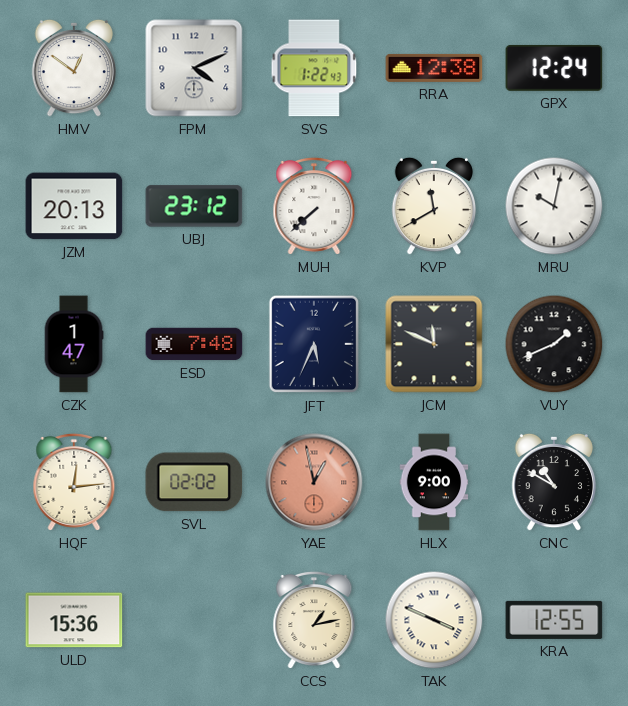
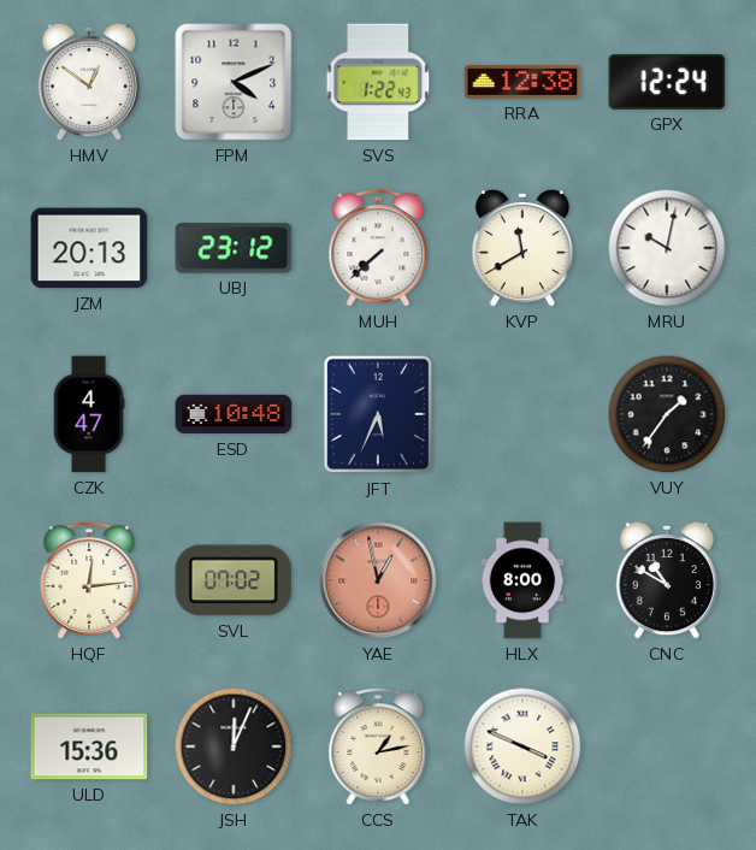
CZK: 1:47 -> 4:47 (89, 414)
ESD: 7:48 -> 10:48 (234, 414)
JCM: 11:49 -> none (434, 344)
VUY: 1:41 -> 1:36 (667, 414)
SVL: 02:02 -> 07:02 (234, 580)
HLX: 9:00 -> 8:00 (522, 580)
JSH: none -> 12:04 (234, 746)
KRA: 12:55 -> none (554, 620)
